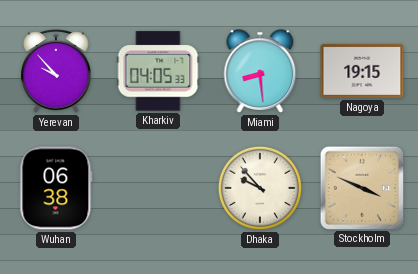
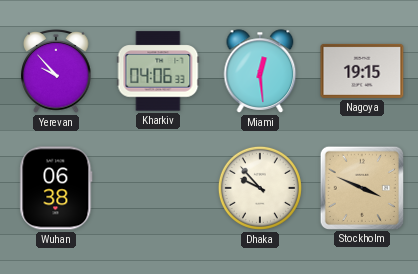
Kharkiv: 04:05 -> 04:06 (158, 71)
Miami: 8:29 -> 12:29 (260, 71)
